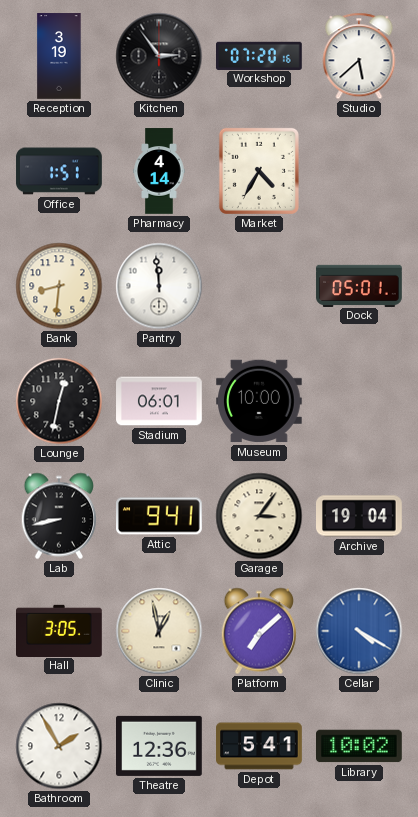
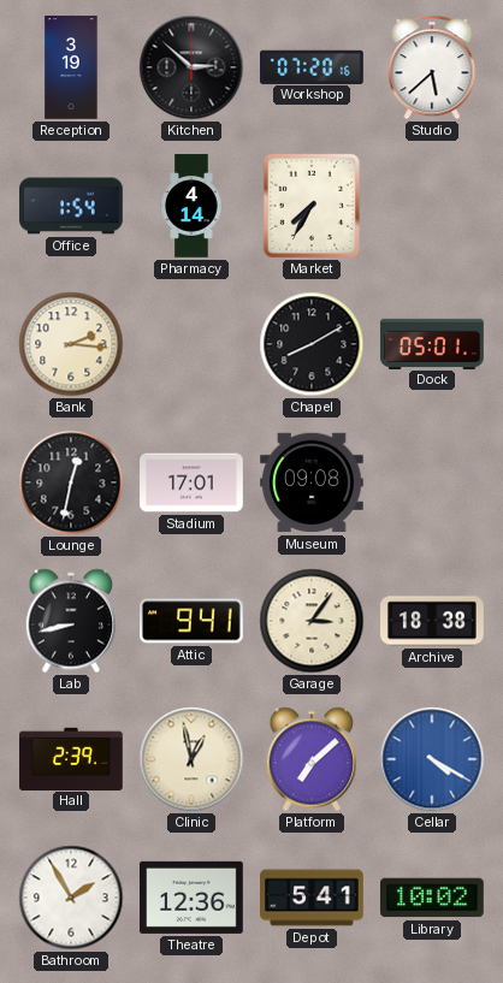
Kitchen: 2:54 -> 2:52 (191, 67)
Office: 1:51 -> 1:54 (71, 206)
Market: 4:35 -> 7:35 (312, 206)
Bank: 8:31 -> 2:16 (71, 344)
Pantry: 11:59 -> none (159, 286)
Chapel: none -> 8:10 (312, 344)
Stadium: 06:01 -> 17:01 (191, 482)
Museum: 10:00 -> 09:08 (313, 482)
Archive: 19:04 -> 18:38 (432, 621)
Hall: 3:05 -> 2:39 (72, 758)
